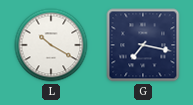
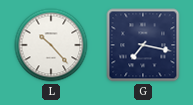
L: 10:20 -> 10:23 (51, 45)
